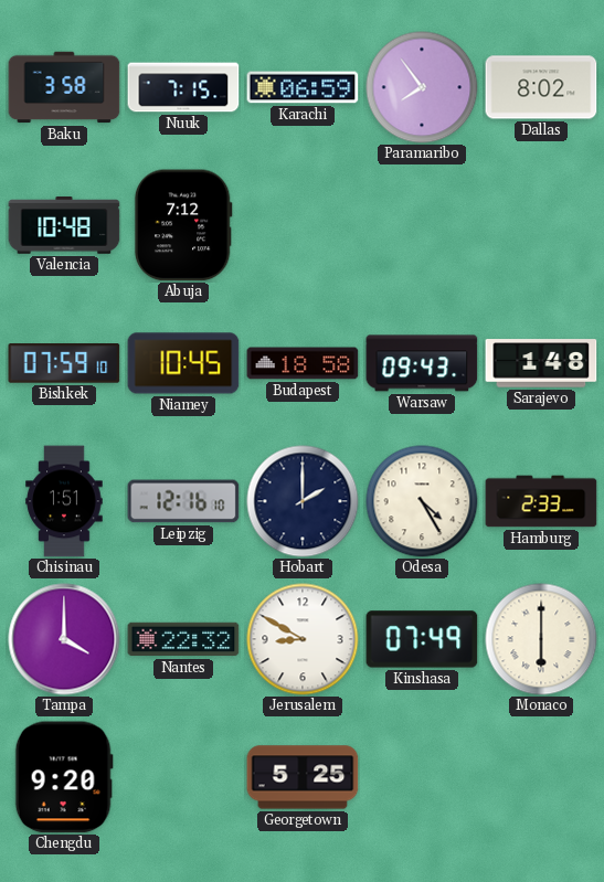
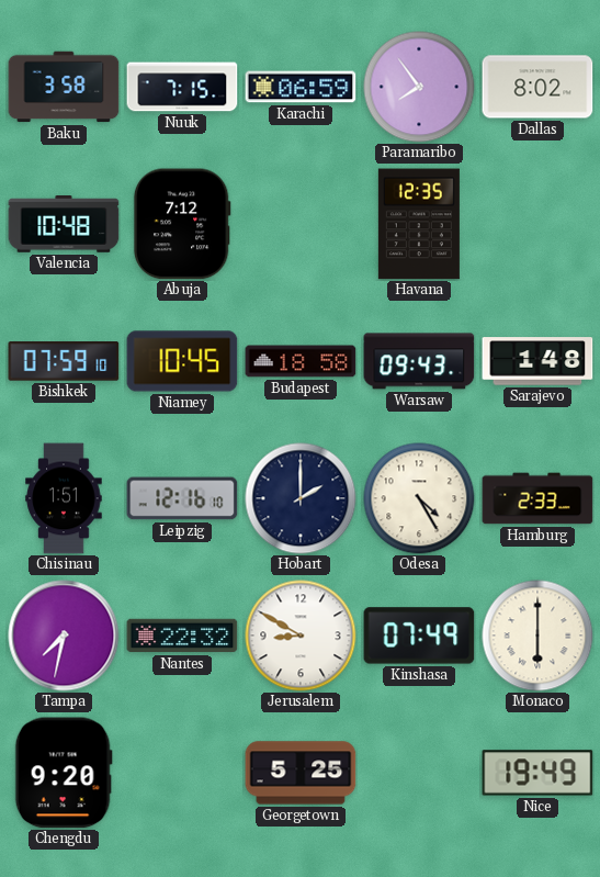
Havana: none -> 12:35 (419, 224)
Tampa: 4:00 -> 7:32 (64, 636)
Nice: none -> 19:49 (537, 773)
